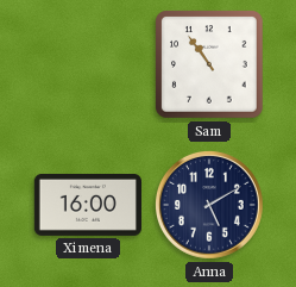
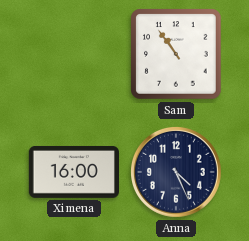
Anna: 5:10 -> 4:26 (177, 173)
